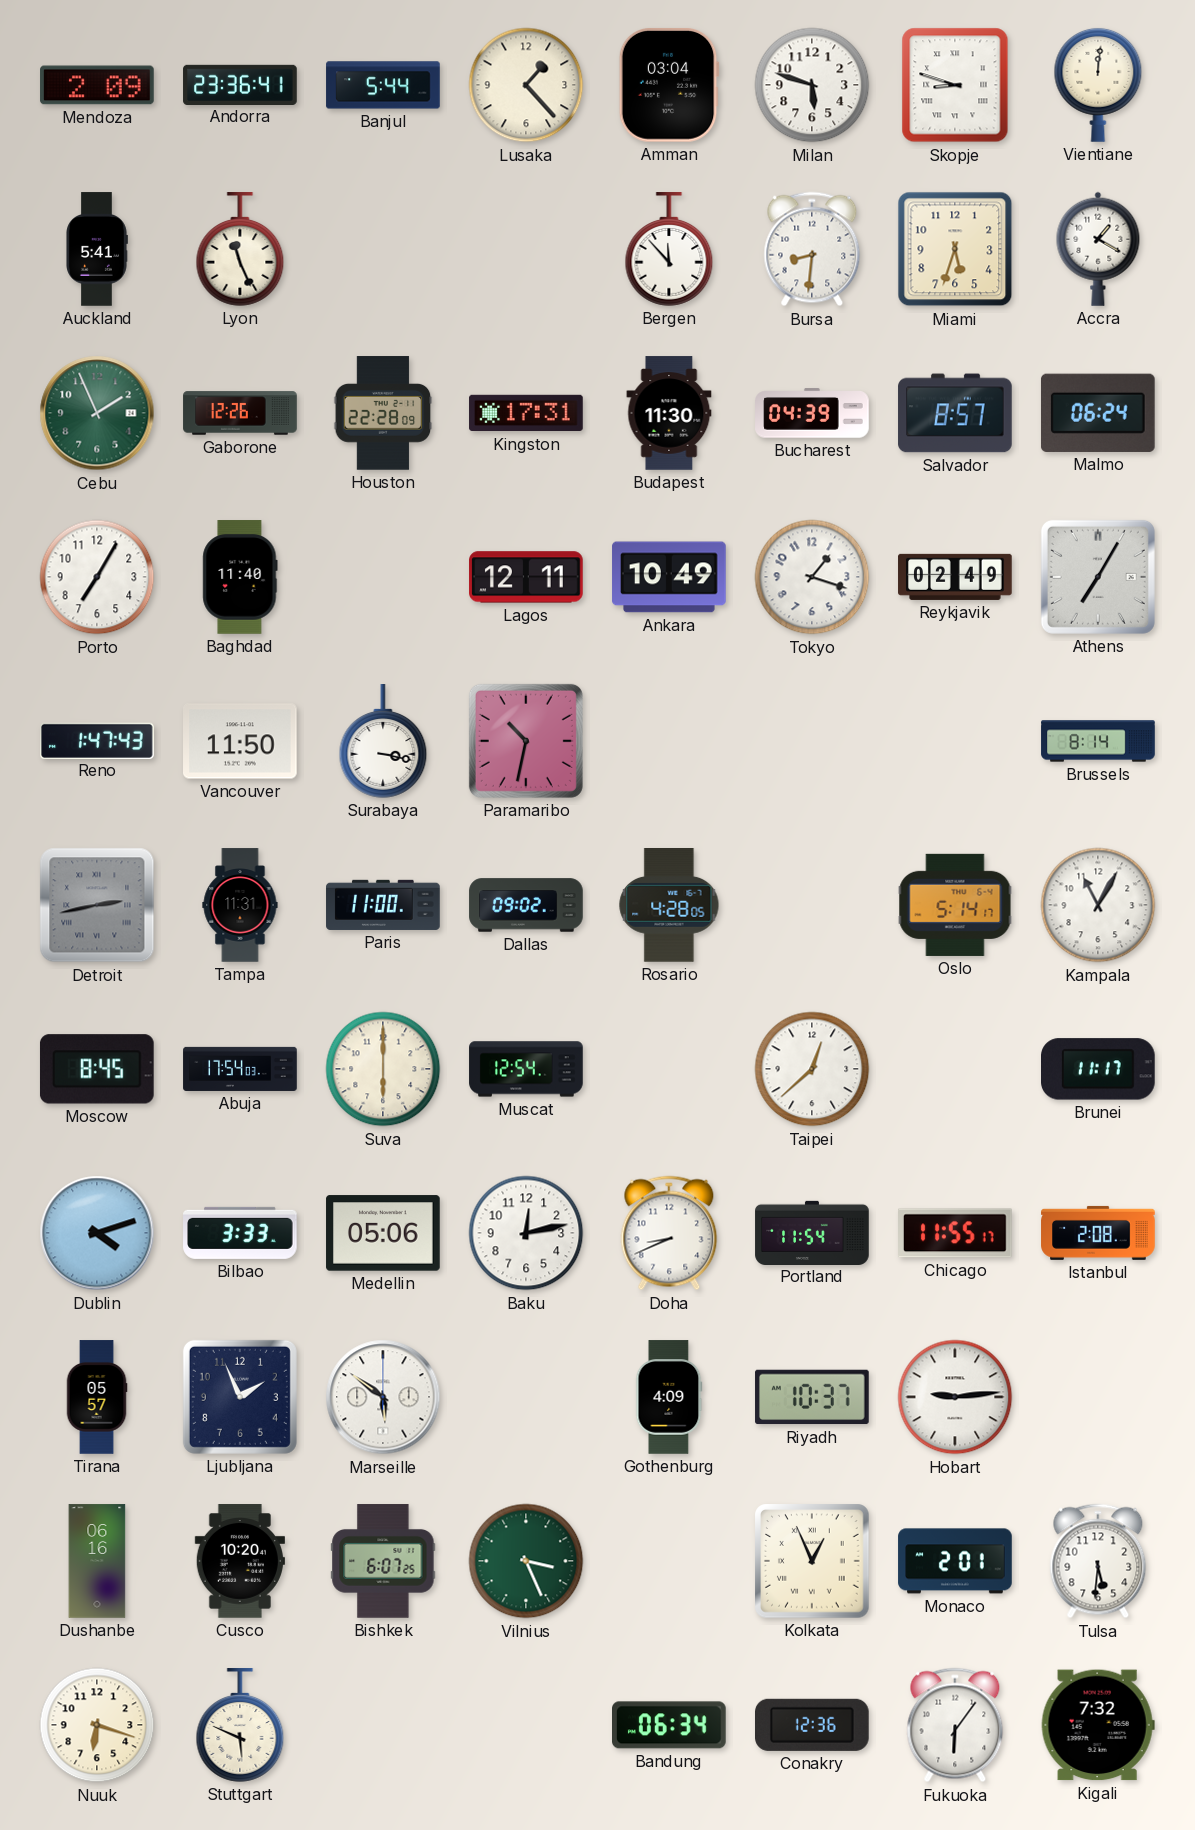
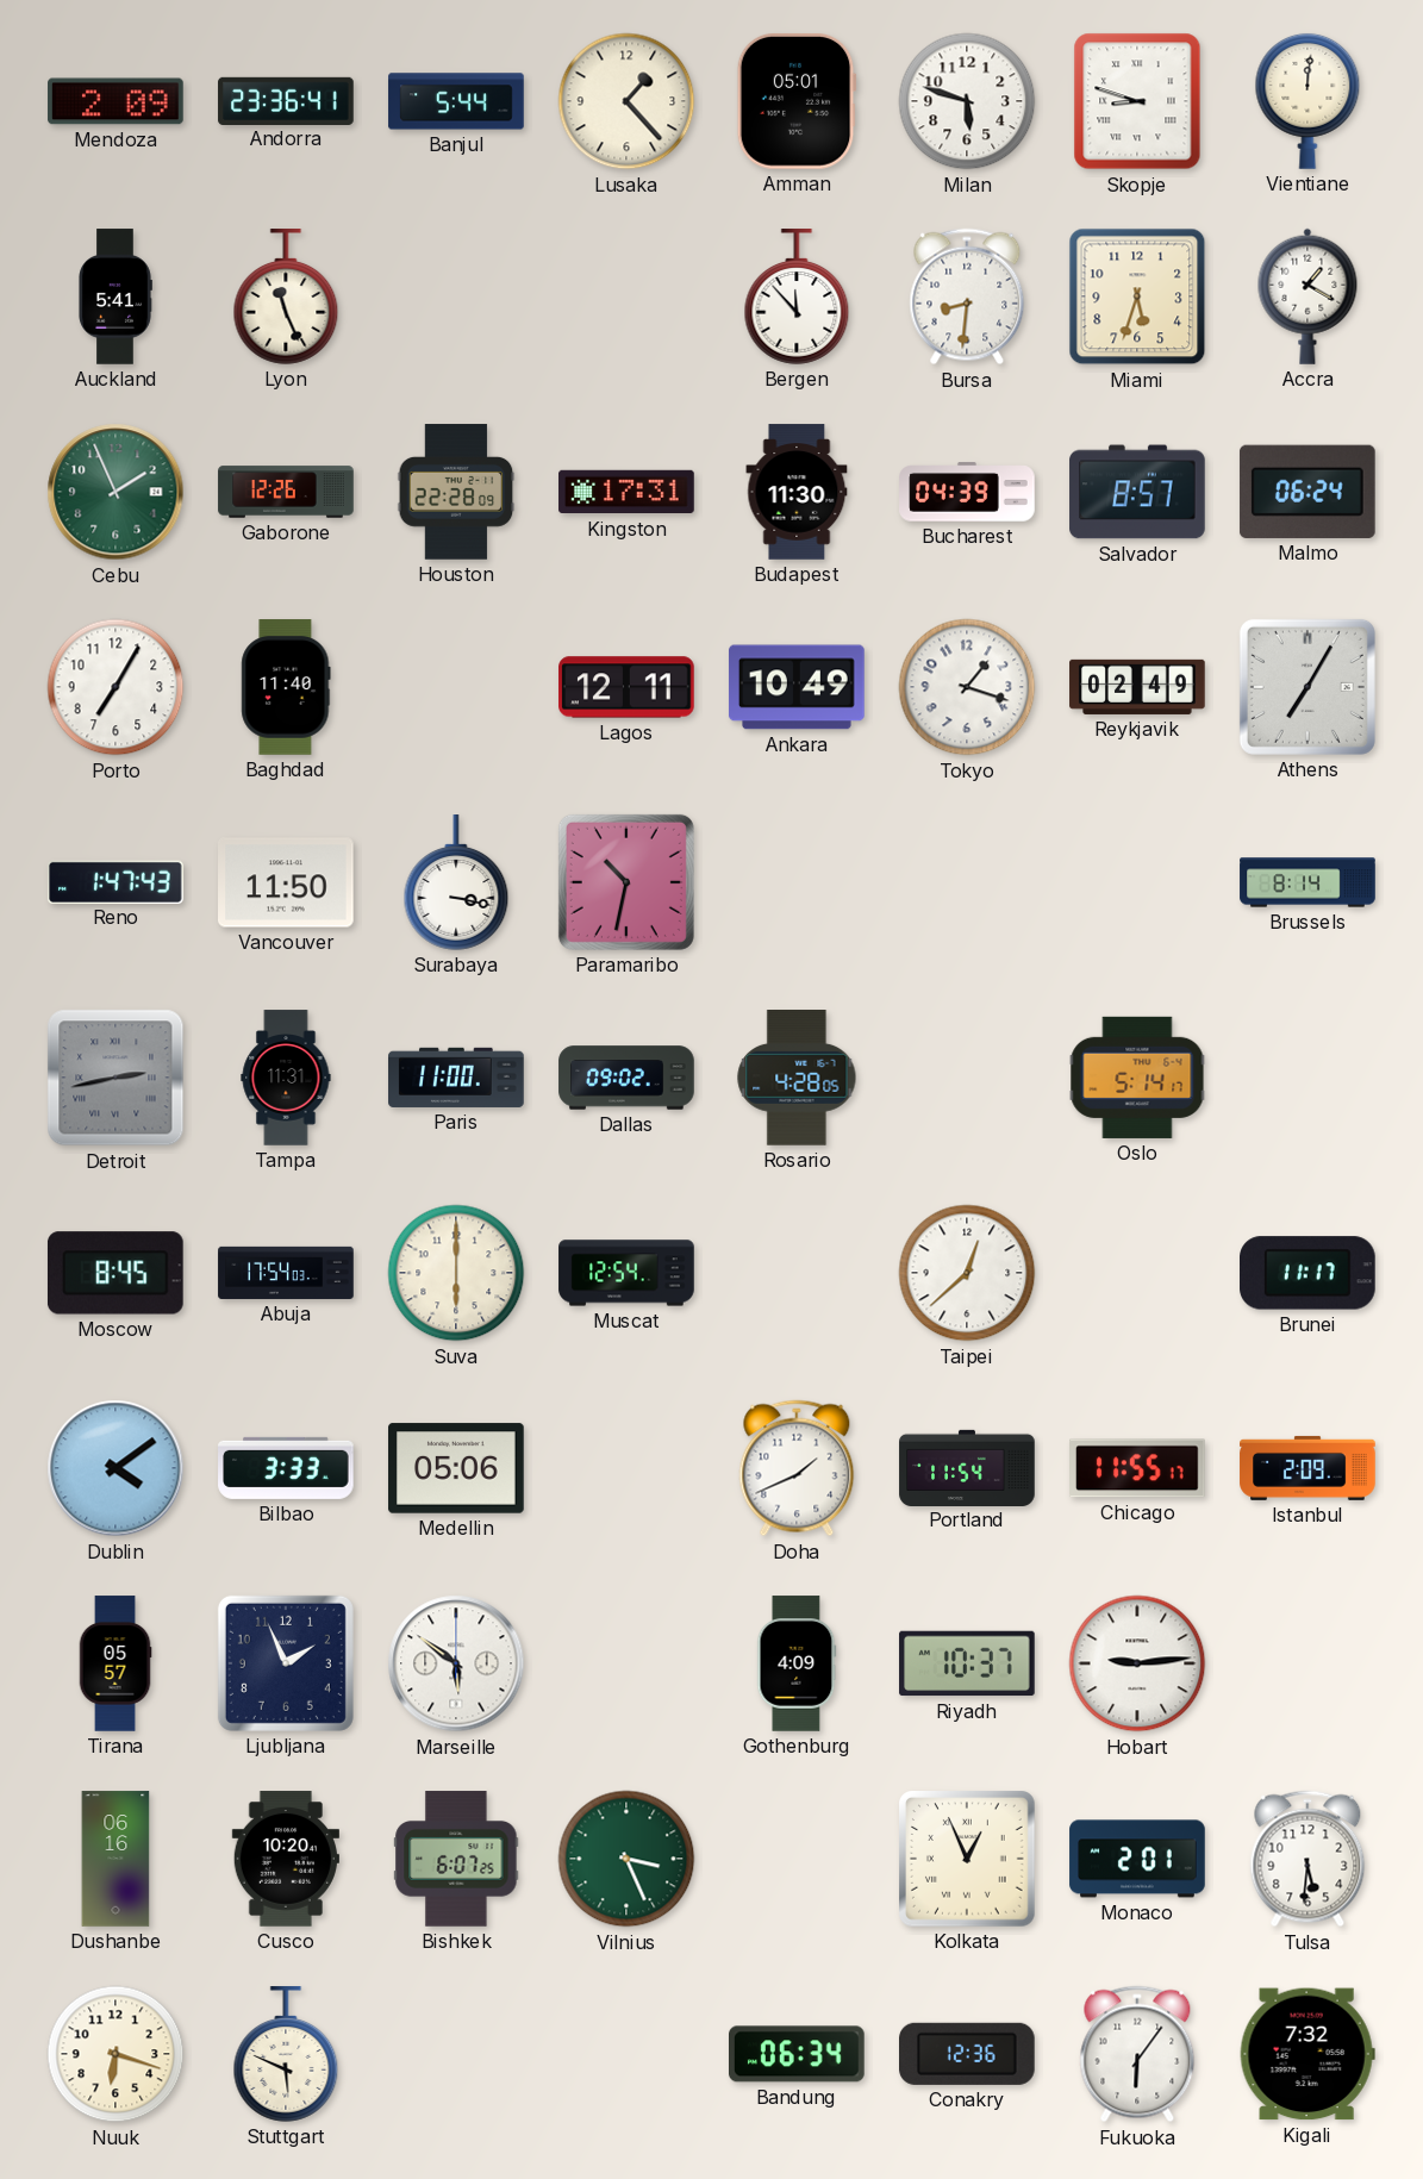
Amman: 03:04 -> 05:01 (797, 101)
Kampala: 11:05 -> none (1098, 905)
Dublin: 4:12 -> 4:09 (116, 1468)
Baku: 12:13 -> none (526, 1233)
Doha: 8:41 -> 1:41 (797, 1468)
Istanbul: 2:08 -> 2:09 (1307, 1468)
